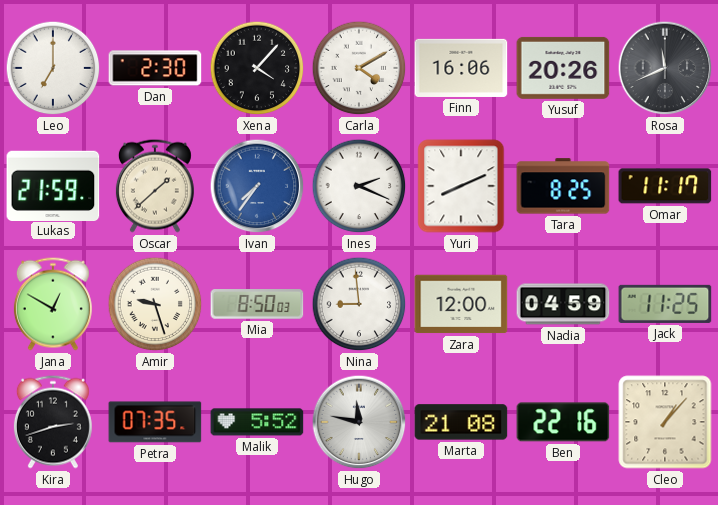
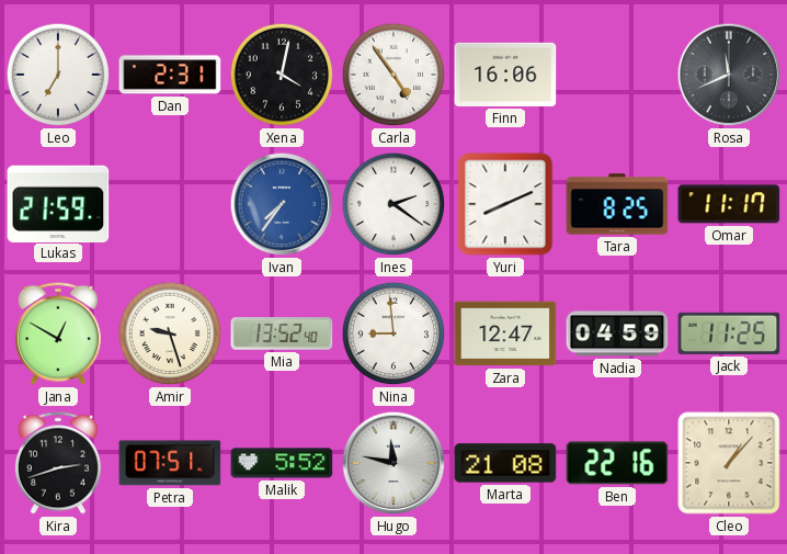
Dan: 2:30 -> 2:31 (170, 75)
Xena: 4:07 -> 4:02 (282, 75)
Carla: 4:10 -> 4:54 (394, 75)
Yusuf: 20:26 -> none (563, 68)
Oscar: 1:38 -> none (155, 186)
Ines: 2:19 -> 2:21 (394, 204)
Mia: 8:50 -> 13:52 (282, 333)
Zara: 12:00 -> 12:47 (505, 333)
Petra: 07:35 -> 07:51 (170, 463)
